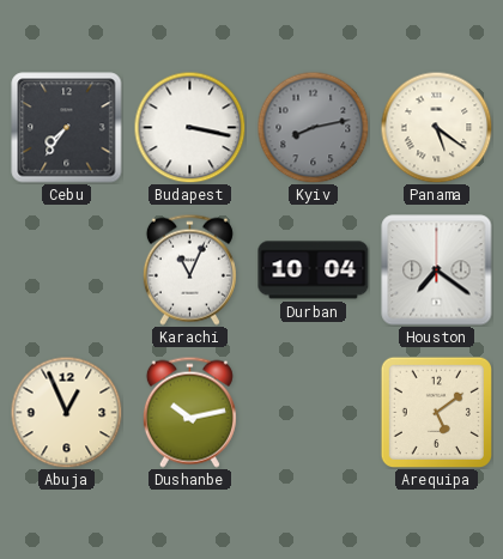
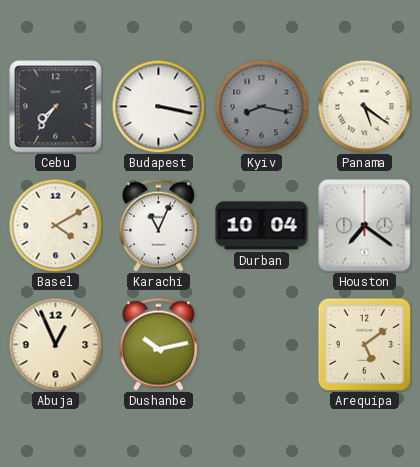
Kyiv: 8:13 -> 8:17 (261, 106)
Basel: none -> 4:10 (55, 225)
